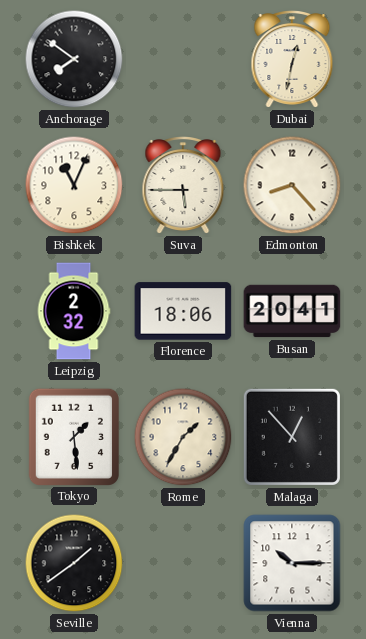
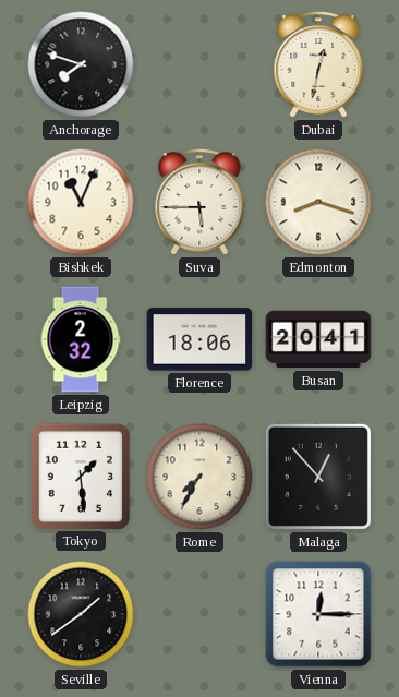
Anchorage: 7:51 -> 7:48 (81, 64)
Edmonton: 8:23 -> 8:18 (318, 202)
Rome: 1:35 -> 7:35 (199, 477)
Vienna: 10:15 -> 12:15 (318, 614)
